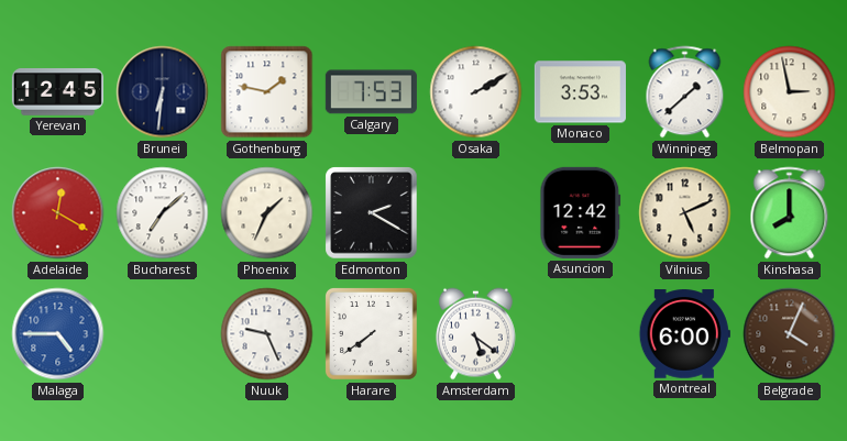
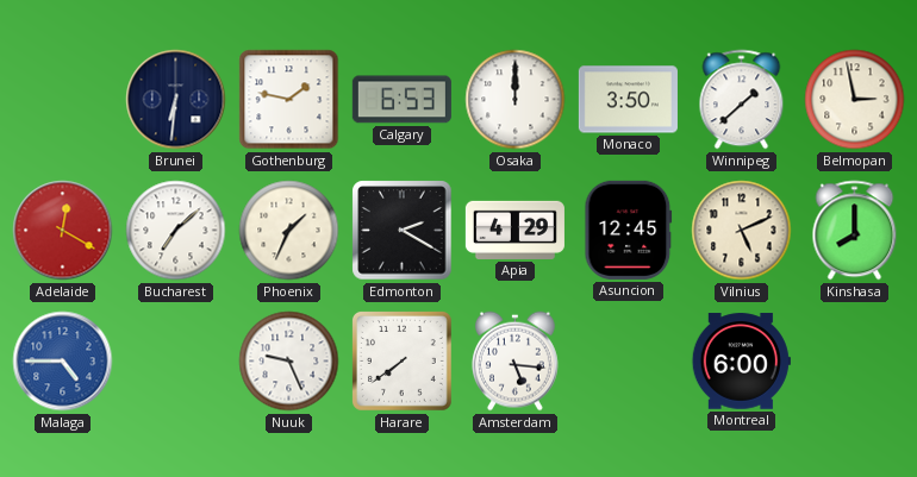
Yerevan: 12:45 -> none (57, 92)
Calgary: 7:53 -> 6:53 (401, 100)
Osaka: 2:10 -> 12:00 (516, 100)
Monaco: 3:53 -> 3:50 (628, 100)
Apia: none -> 4:29 (514, 230)
Asuncion: 12:42 -> 12:45 (629, 230)
Amsterdam: 5:21 -> 5:16 (514, 362)
Belgrade: 4:04 -> none (790, 334)
